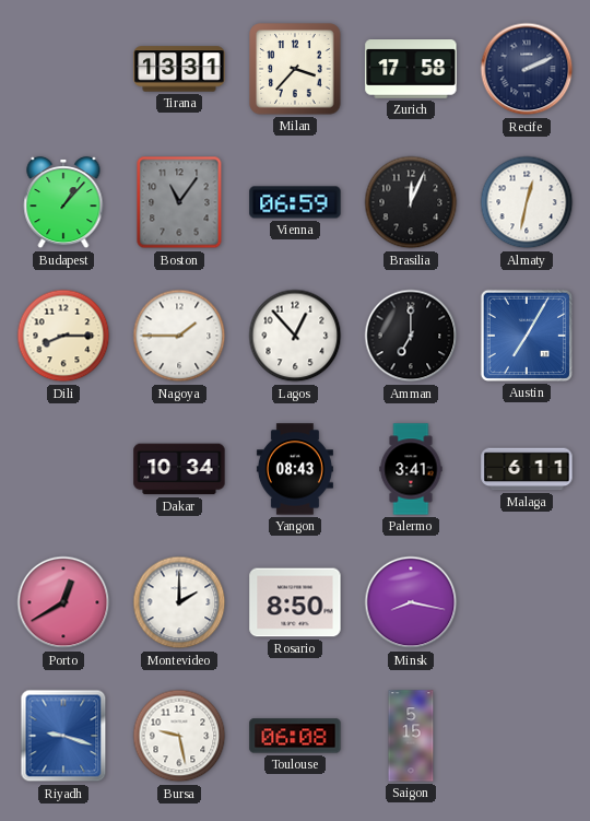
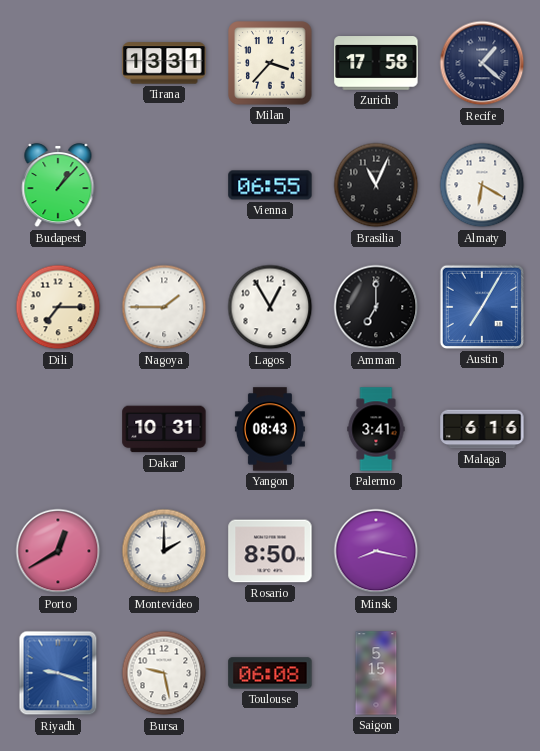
Recife: 2:11 -> 1:22 (482, 63)
Boston: 11:06 -> none (179, 202)
Vienna: 06:59 -> 06:55 (270, 185)
Brasilia: 12:04 -> 11:04 (376, 185)
Almaty: 12:32 -> 6:20 (482, 185)
Dili: 8:15 -> 7:15 (58, 307)
Lagos: 12:53 -> 12:55 (270, 307)
Dakar: 10:34 -> 10:31 (164, 429)
Malaga: 6:11 -> 6:16 (482, 429)
